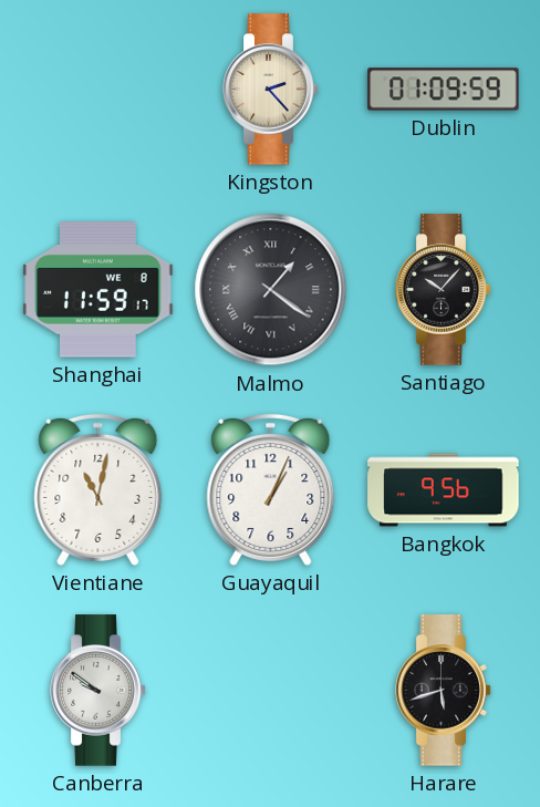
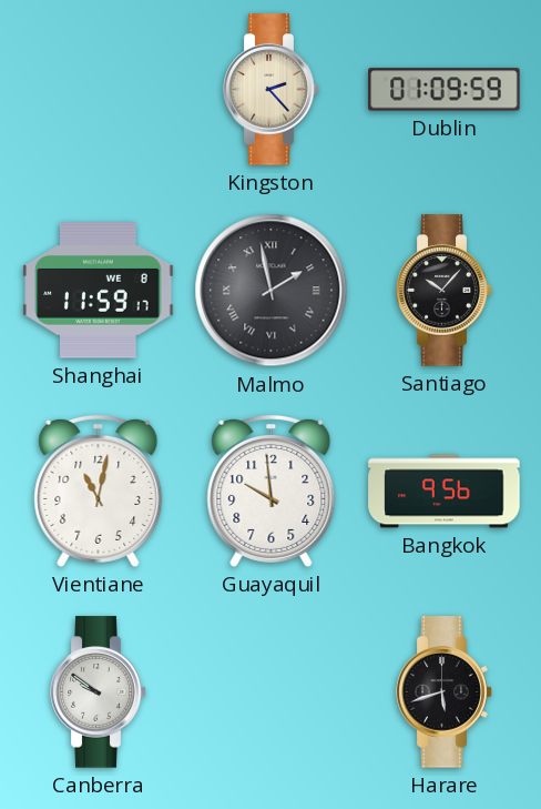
Malmo: 1:21 -> 1:58 (272, 291)
Guayaquil: 1:04 -> 9:59 (272, 491)
